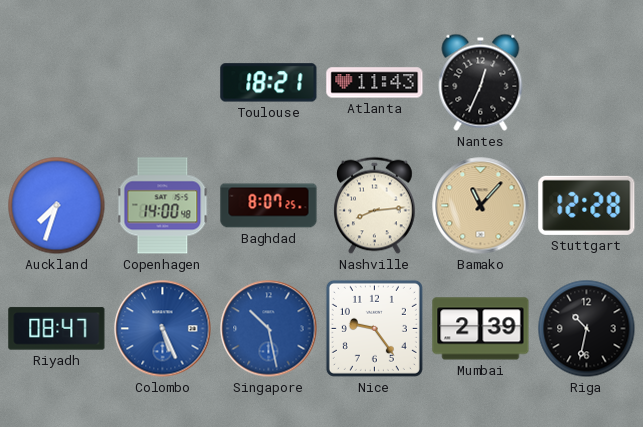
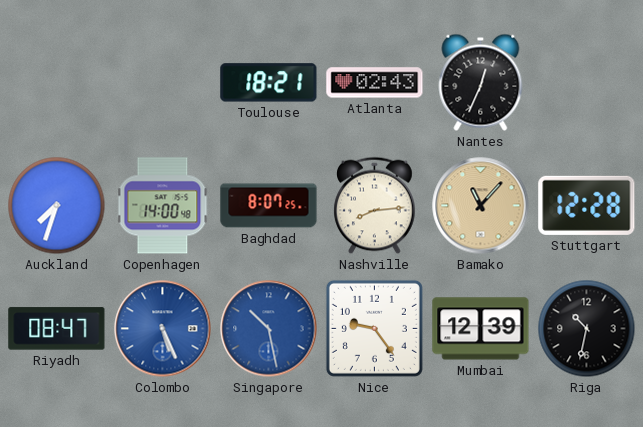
Atlanta: 11:43 -> 02:43 (375, 83)
Mumbai: 2:39 -> 12:39 (481, 329)
